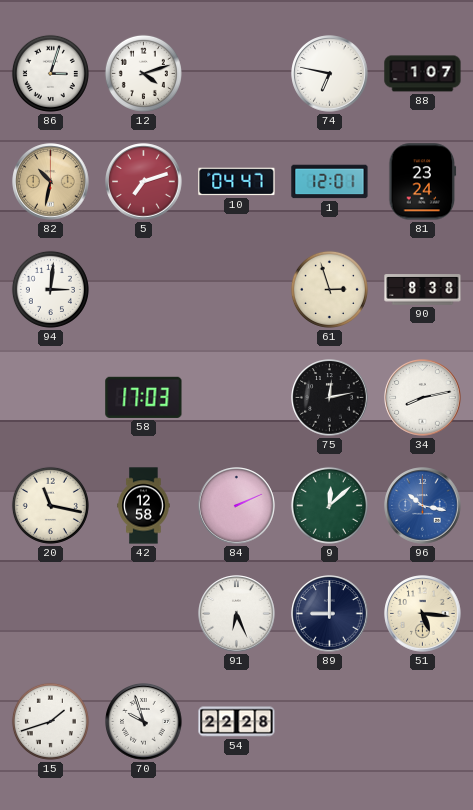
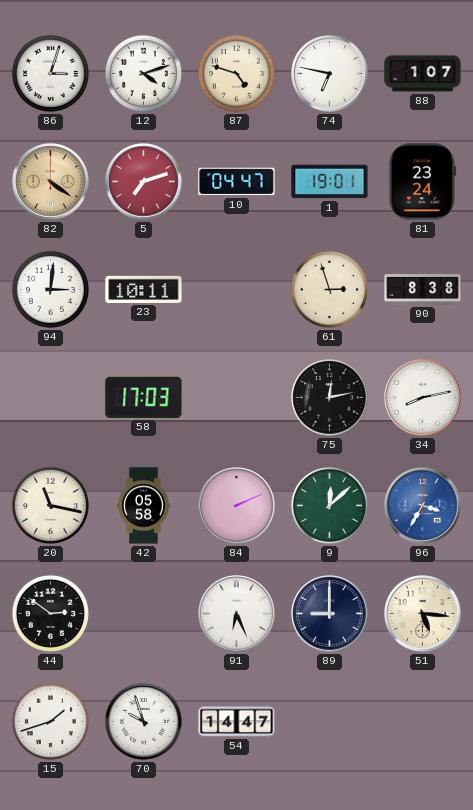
87: none -> 4:48 (236, 73)
82: 10:32 -> 4:21 (51, 182)
1: 12:01 -> 19:01 (330, 182)
23: none -> 10:11 (144, 289)
42: 12:58 -> 05:58 (144, 506)
96: 10:17 -> 3:35 (423, 506)
44: none -> 2:51 (50, 613)
54: 22:28 -> 14:47 (237, 722)
